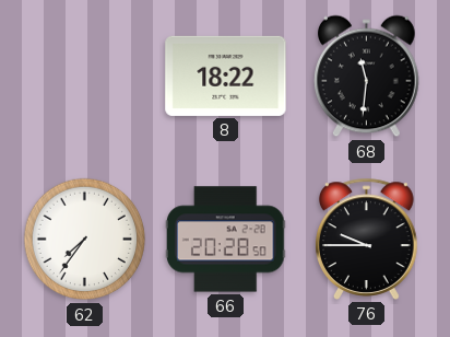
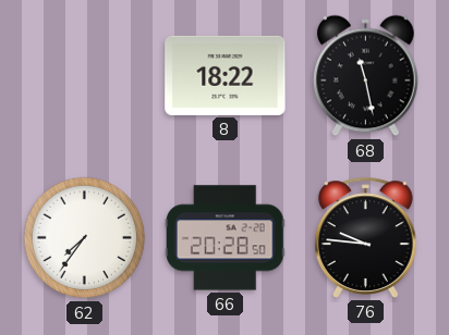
68: 11:31 -> 11:28 (366, 76)
76: 9:45 -> 9:46 (366, 237)
